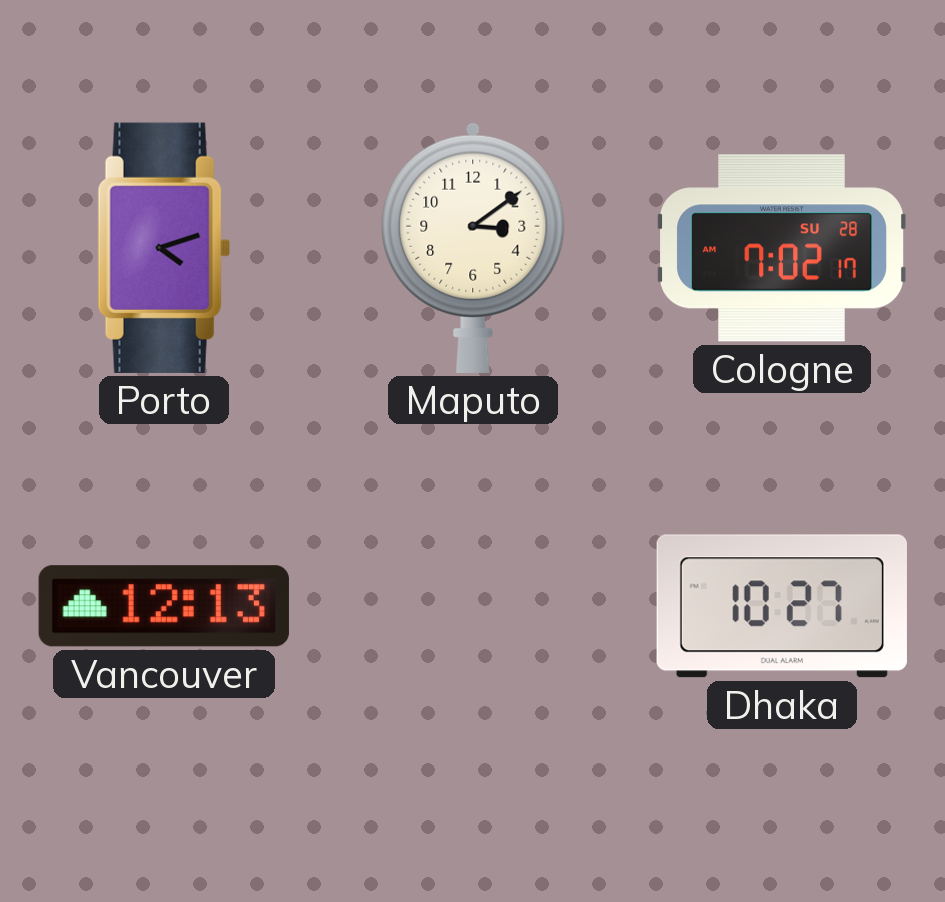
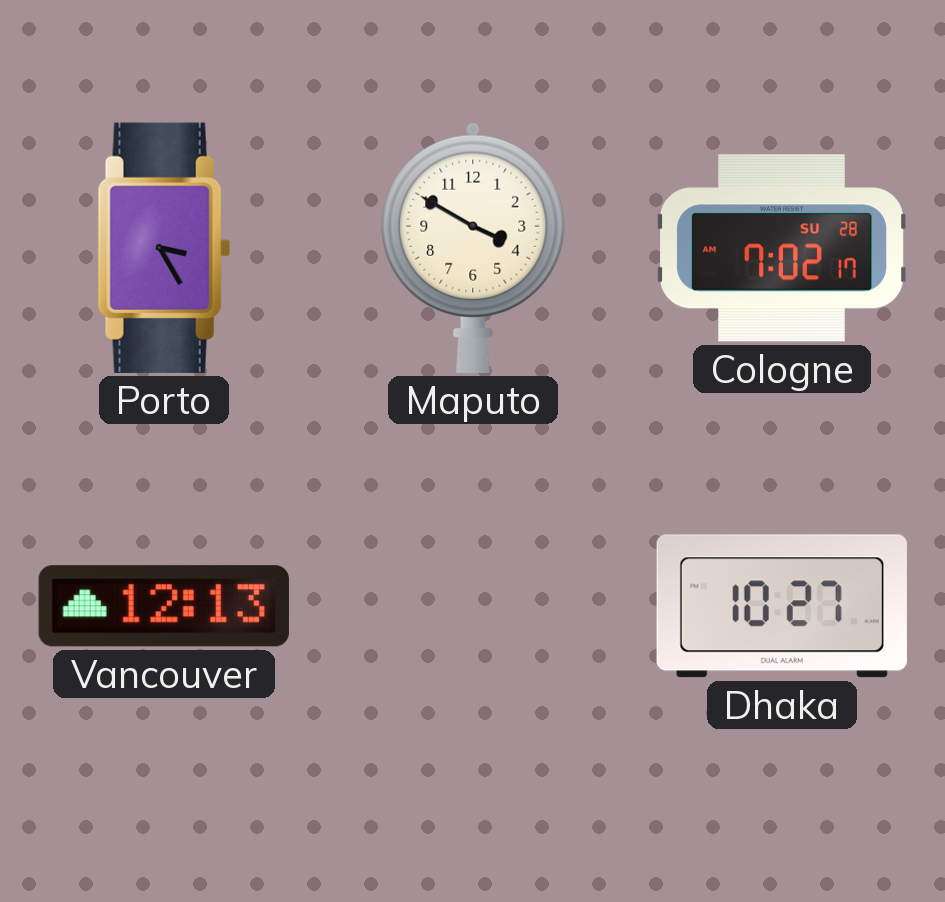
Porto: 4:12 -> 3:25 (164, 248)
Maputo: 3:09 -> 3:50 (473, 247)
